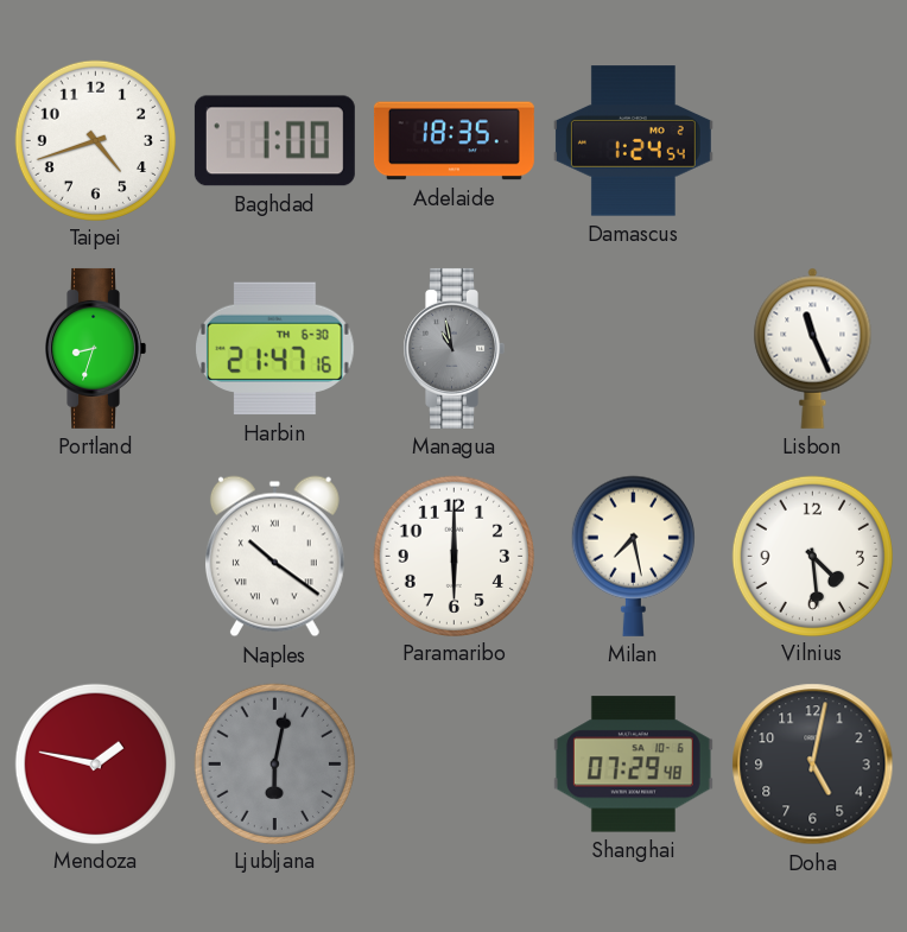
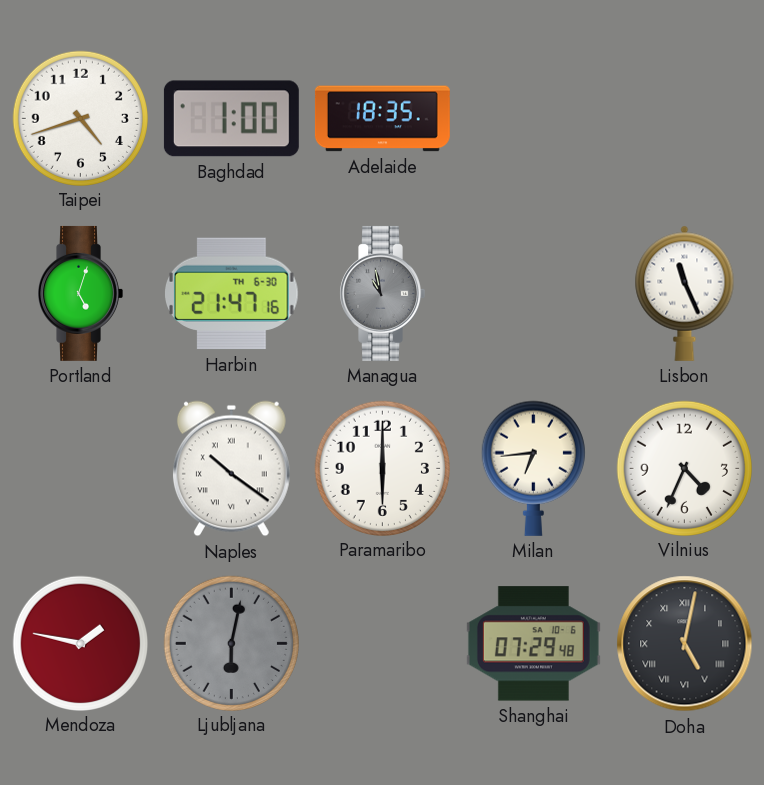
Damascus: 1:24 -> none (633, 141)
Portland: 8:33 -> 5:03 (80, 293)
Milan: 7:28 -> 6:44 (533, 468)
Vilnius: 4:29 -> 4:34 (684, 468)
Doha numerals: Arabic -> Roman (685, 644)
